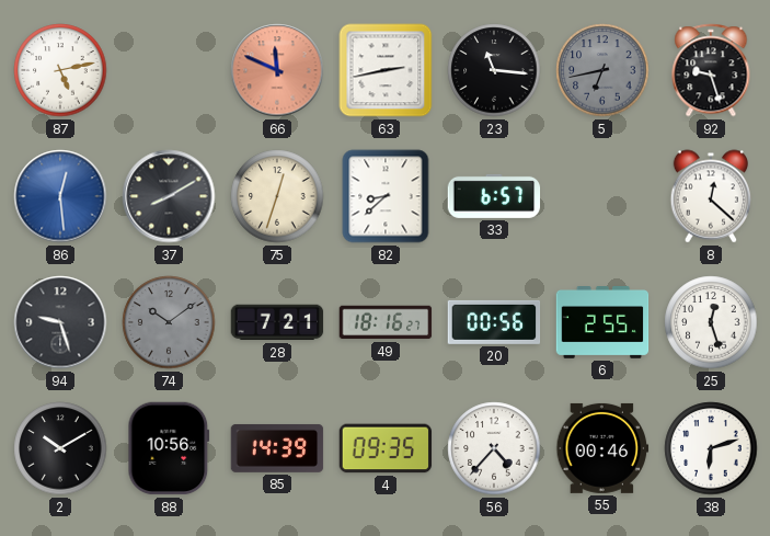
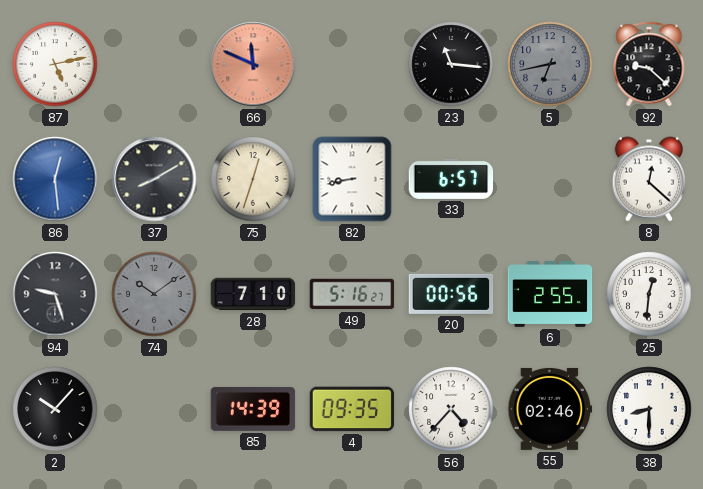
63: 2:43 -> none (386, 70)
92: 9:27 -> 9:22 (649, 64)
82: 8:38 -> 8:43 (352, 179)
28: 7:21 -> 7:10 (253, 294)
49: 18:16 -> 5:16 (352, 294)
25: 12:27 -> 12:31 (649, 294)
2: 10:10 -> 10:07 (55, 409)
88: 10:56 -> none (169, 448)
55: 00:46 -> 02:46 (550, 409)
38: 6:12 -> 8:30 (649, 409)
